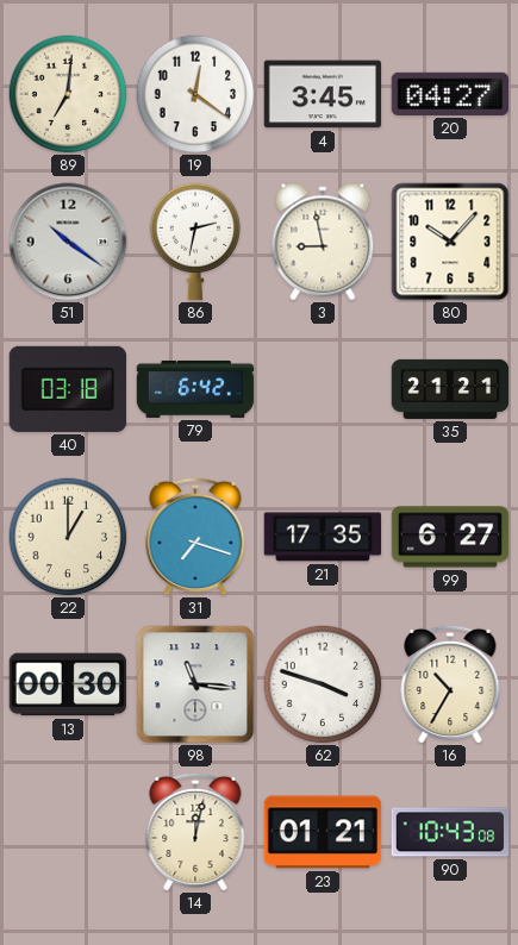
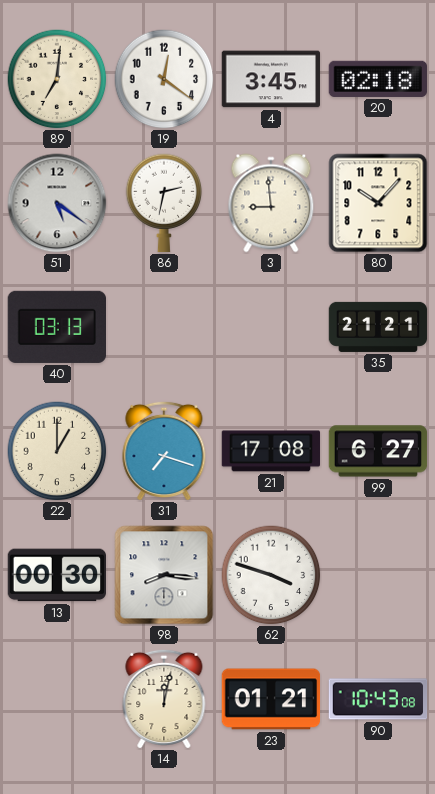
20: 04:27 -> 02:18 (377, 79)
51: 10:21 -> 5:21 (57, 203)
3: 8:58 -> 8:59 (271, 203)
40: 03:18 -> 03:13 (56, 327)
79: 6:42 -> none (195, 389)
21: 17:35 -> 17:08 (271, 451)
98: 11:16 -> 8:16 (164, 575)
16: 10:35 -> none (450, 683)
